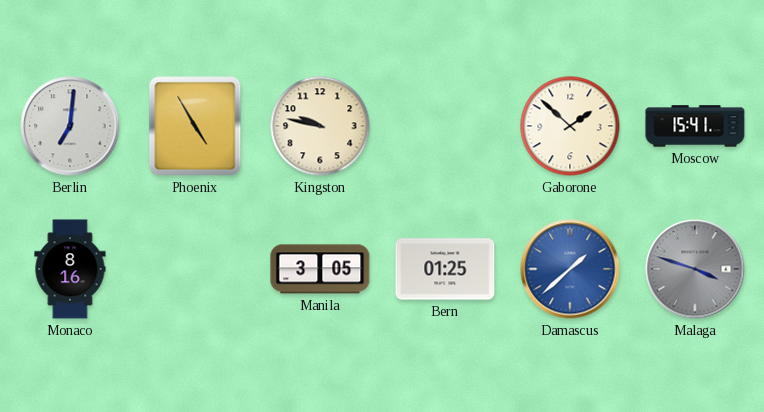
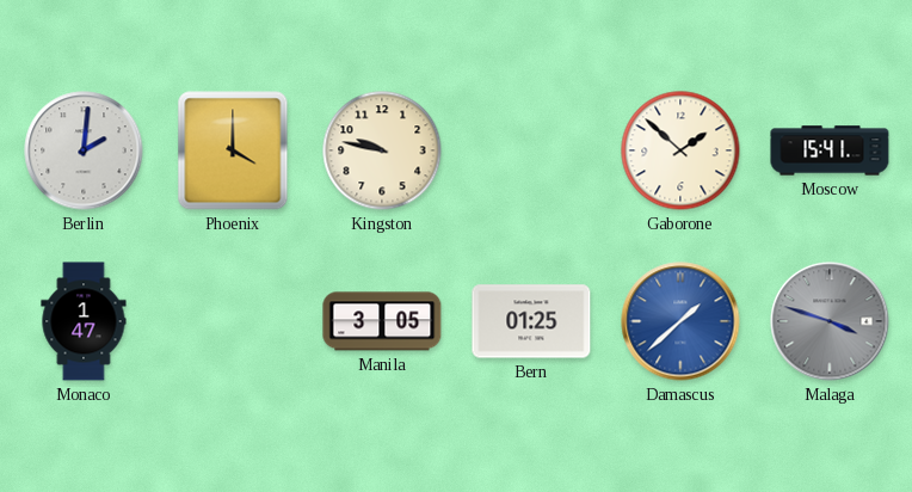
Berlin: 7:01 -> 2:01 (84, 150)
Phoenix: 4:55 -> 4:00 (233, 150)
Monaco: 8:16 -> 1:47 (84, 321)
